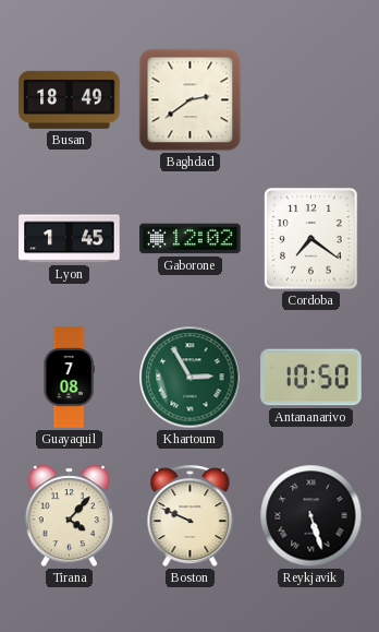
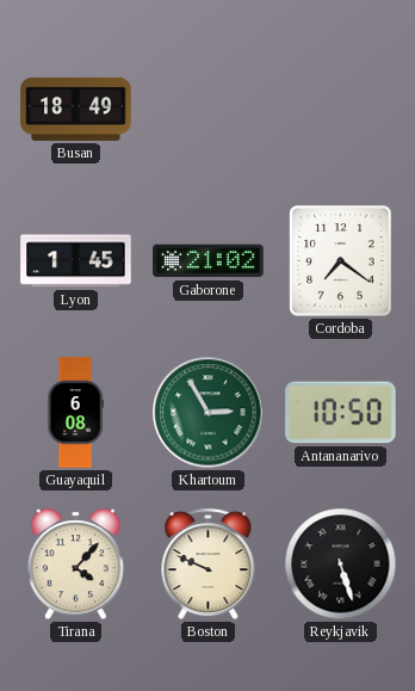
Baghdad: 2:39 -> none (191, 100)
Gaborone: 12:02 -> 21:02 (209, 261)
Guayaquil: 7:08 -> 6:08 (75, 413)
